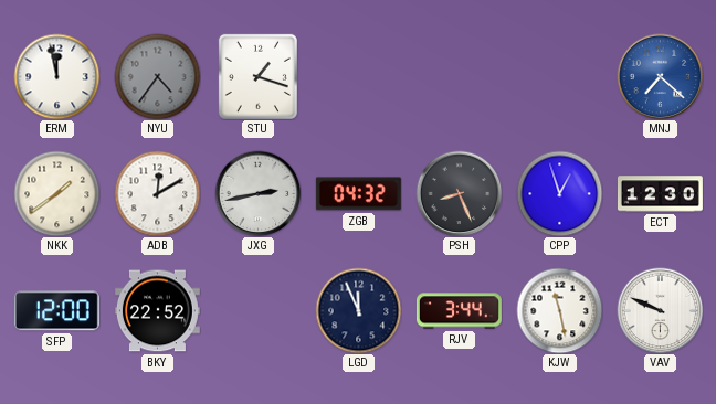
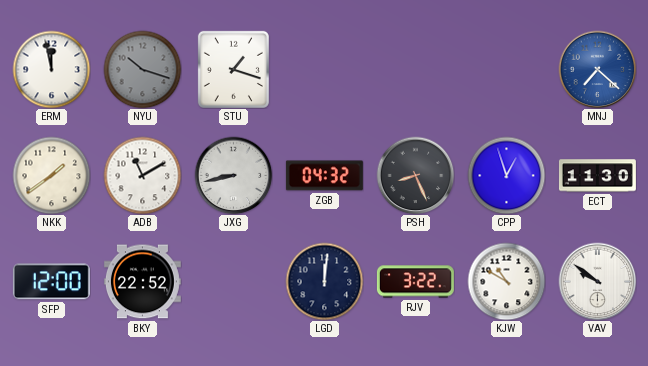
NYU: 4:36 -> 10:18 (142, 69)
ADB: 12:10 -> 11:10 (142, 175)
JXG: 2:43 -> 8:43 (233, 175)
ECT: 12:30 -> 11:30 (597, 176)
LGD: 11:56 -> 12:01 (324, 281)
RJV: 3:44 -> 3:22 (415, 282)
KJW: 11:28 -> 10:50 (506, 281)
VAV: 9:49 -> 9:51 (597, 281)
